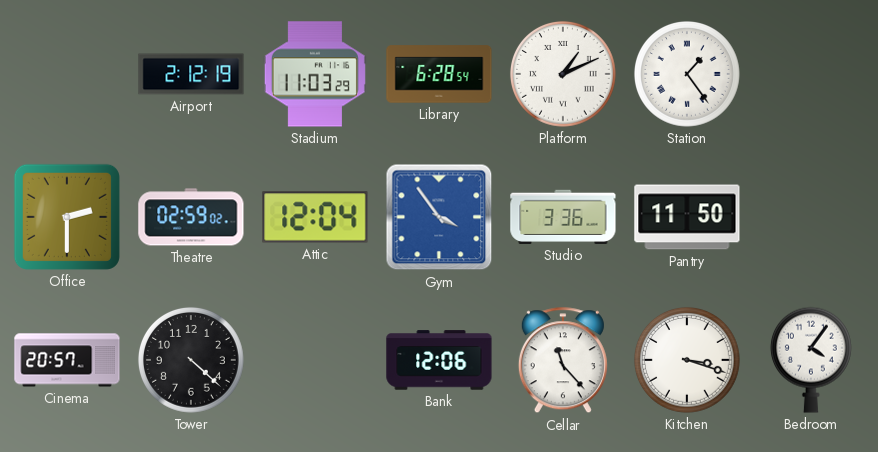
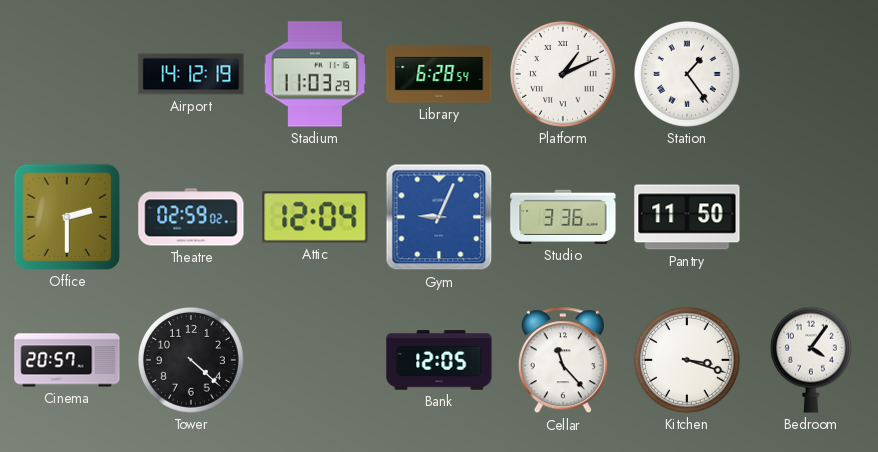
Airport: 2:12 -> 14:12 (191, 74)
Gym: 3:54 -> 9:04 (439, 217)
Bank: 12:06 -> 12:05 (439, 360)
